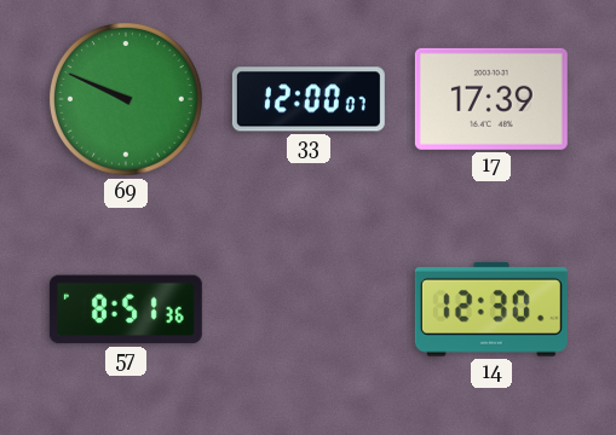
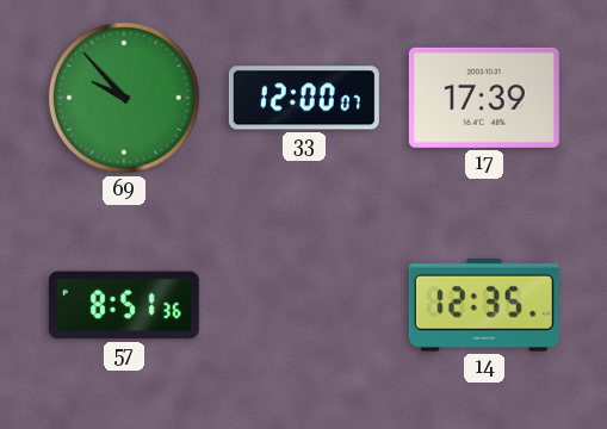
69: 9:49 -> 9:53 (125, 99)
14: 12:30 -> 12:35 (484, 305)
